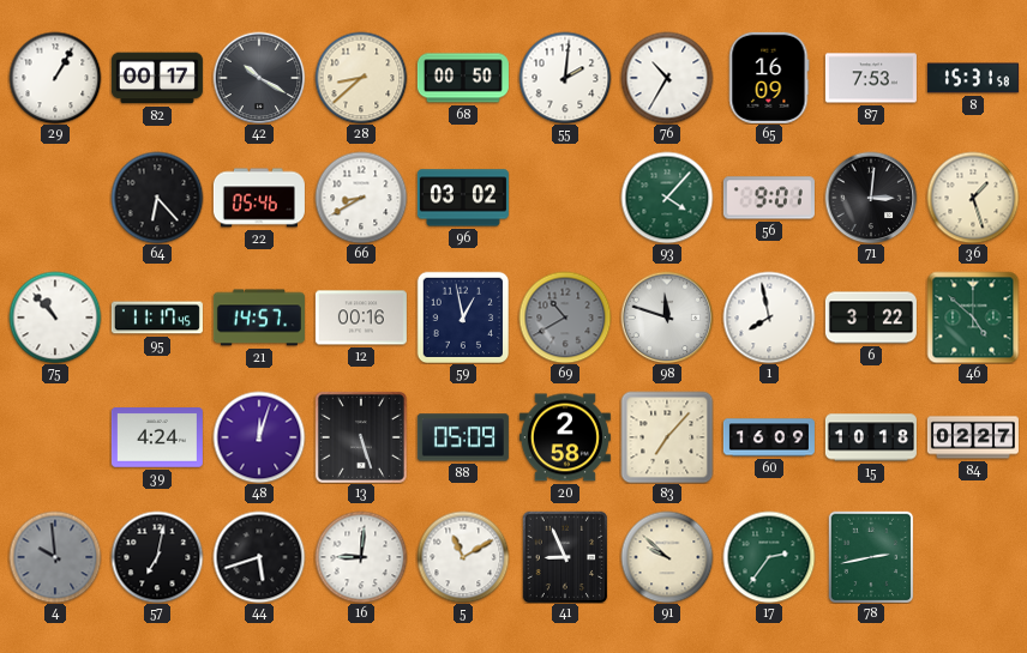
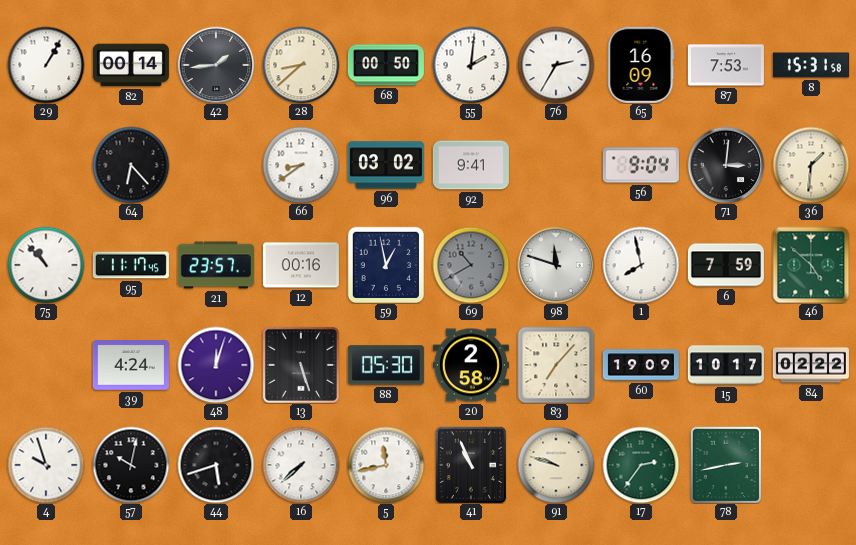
82: 00:17 -> 00:14 (131, 65)
42: 10:20 -> 1:44 (216, 65)
76: 10:35 -> 2:35 (556, 65)
22: 05:46 -> none (259, 198)
66: 8:40 -> 8:39 (301, 165)
92: none -> 9:41 (471, 165)
93: 4:07 -> none (667, 198)
56: 9:01 -> 9:04 (641, 165)
36: 1:27 -> 1:31 (811, 165)
21: 14:57 -> 23:57 (216, 265)
6: 3:22 -> 7:59 (726, 265)
88: 05:09 -> 05:30 (386, 365)
60: 16:09 -> 19:09 (641, 365)
15: 10:18 -> 10:17 (726, 365)
84: 02:27 -> 02:22 (811, 365)
4: 9:59 -> 9:57 (46, 465)
4 dial: grey -> white (46, 465)
57: 7:02 -> 10:02 (131, 465)
16: 9:01 -> 7:38 (301, 465)
5: 11:10 -> 11:43 (386, 465)
41: 8:56 -> 10:56 (471, 465)
91: 9:52 -> 9:48 (556, 465)
